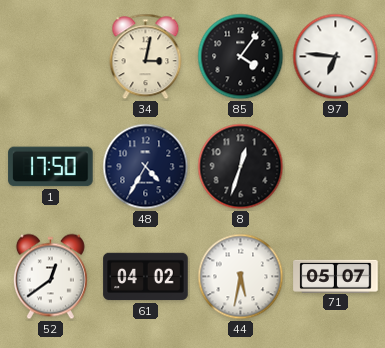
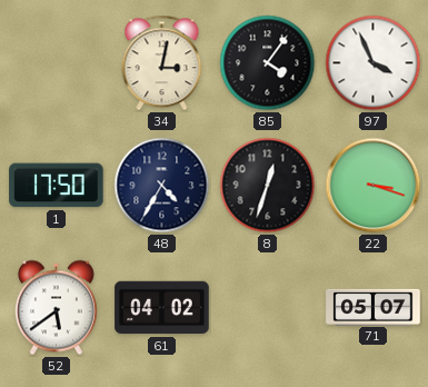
97: 6:46 -> 3:56 (374, 63)
22: none -> 3:18 (374, 186)
52: 12:39 -> 5:39 (56, 308)
44: 5:32 -> none (241, 277)
